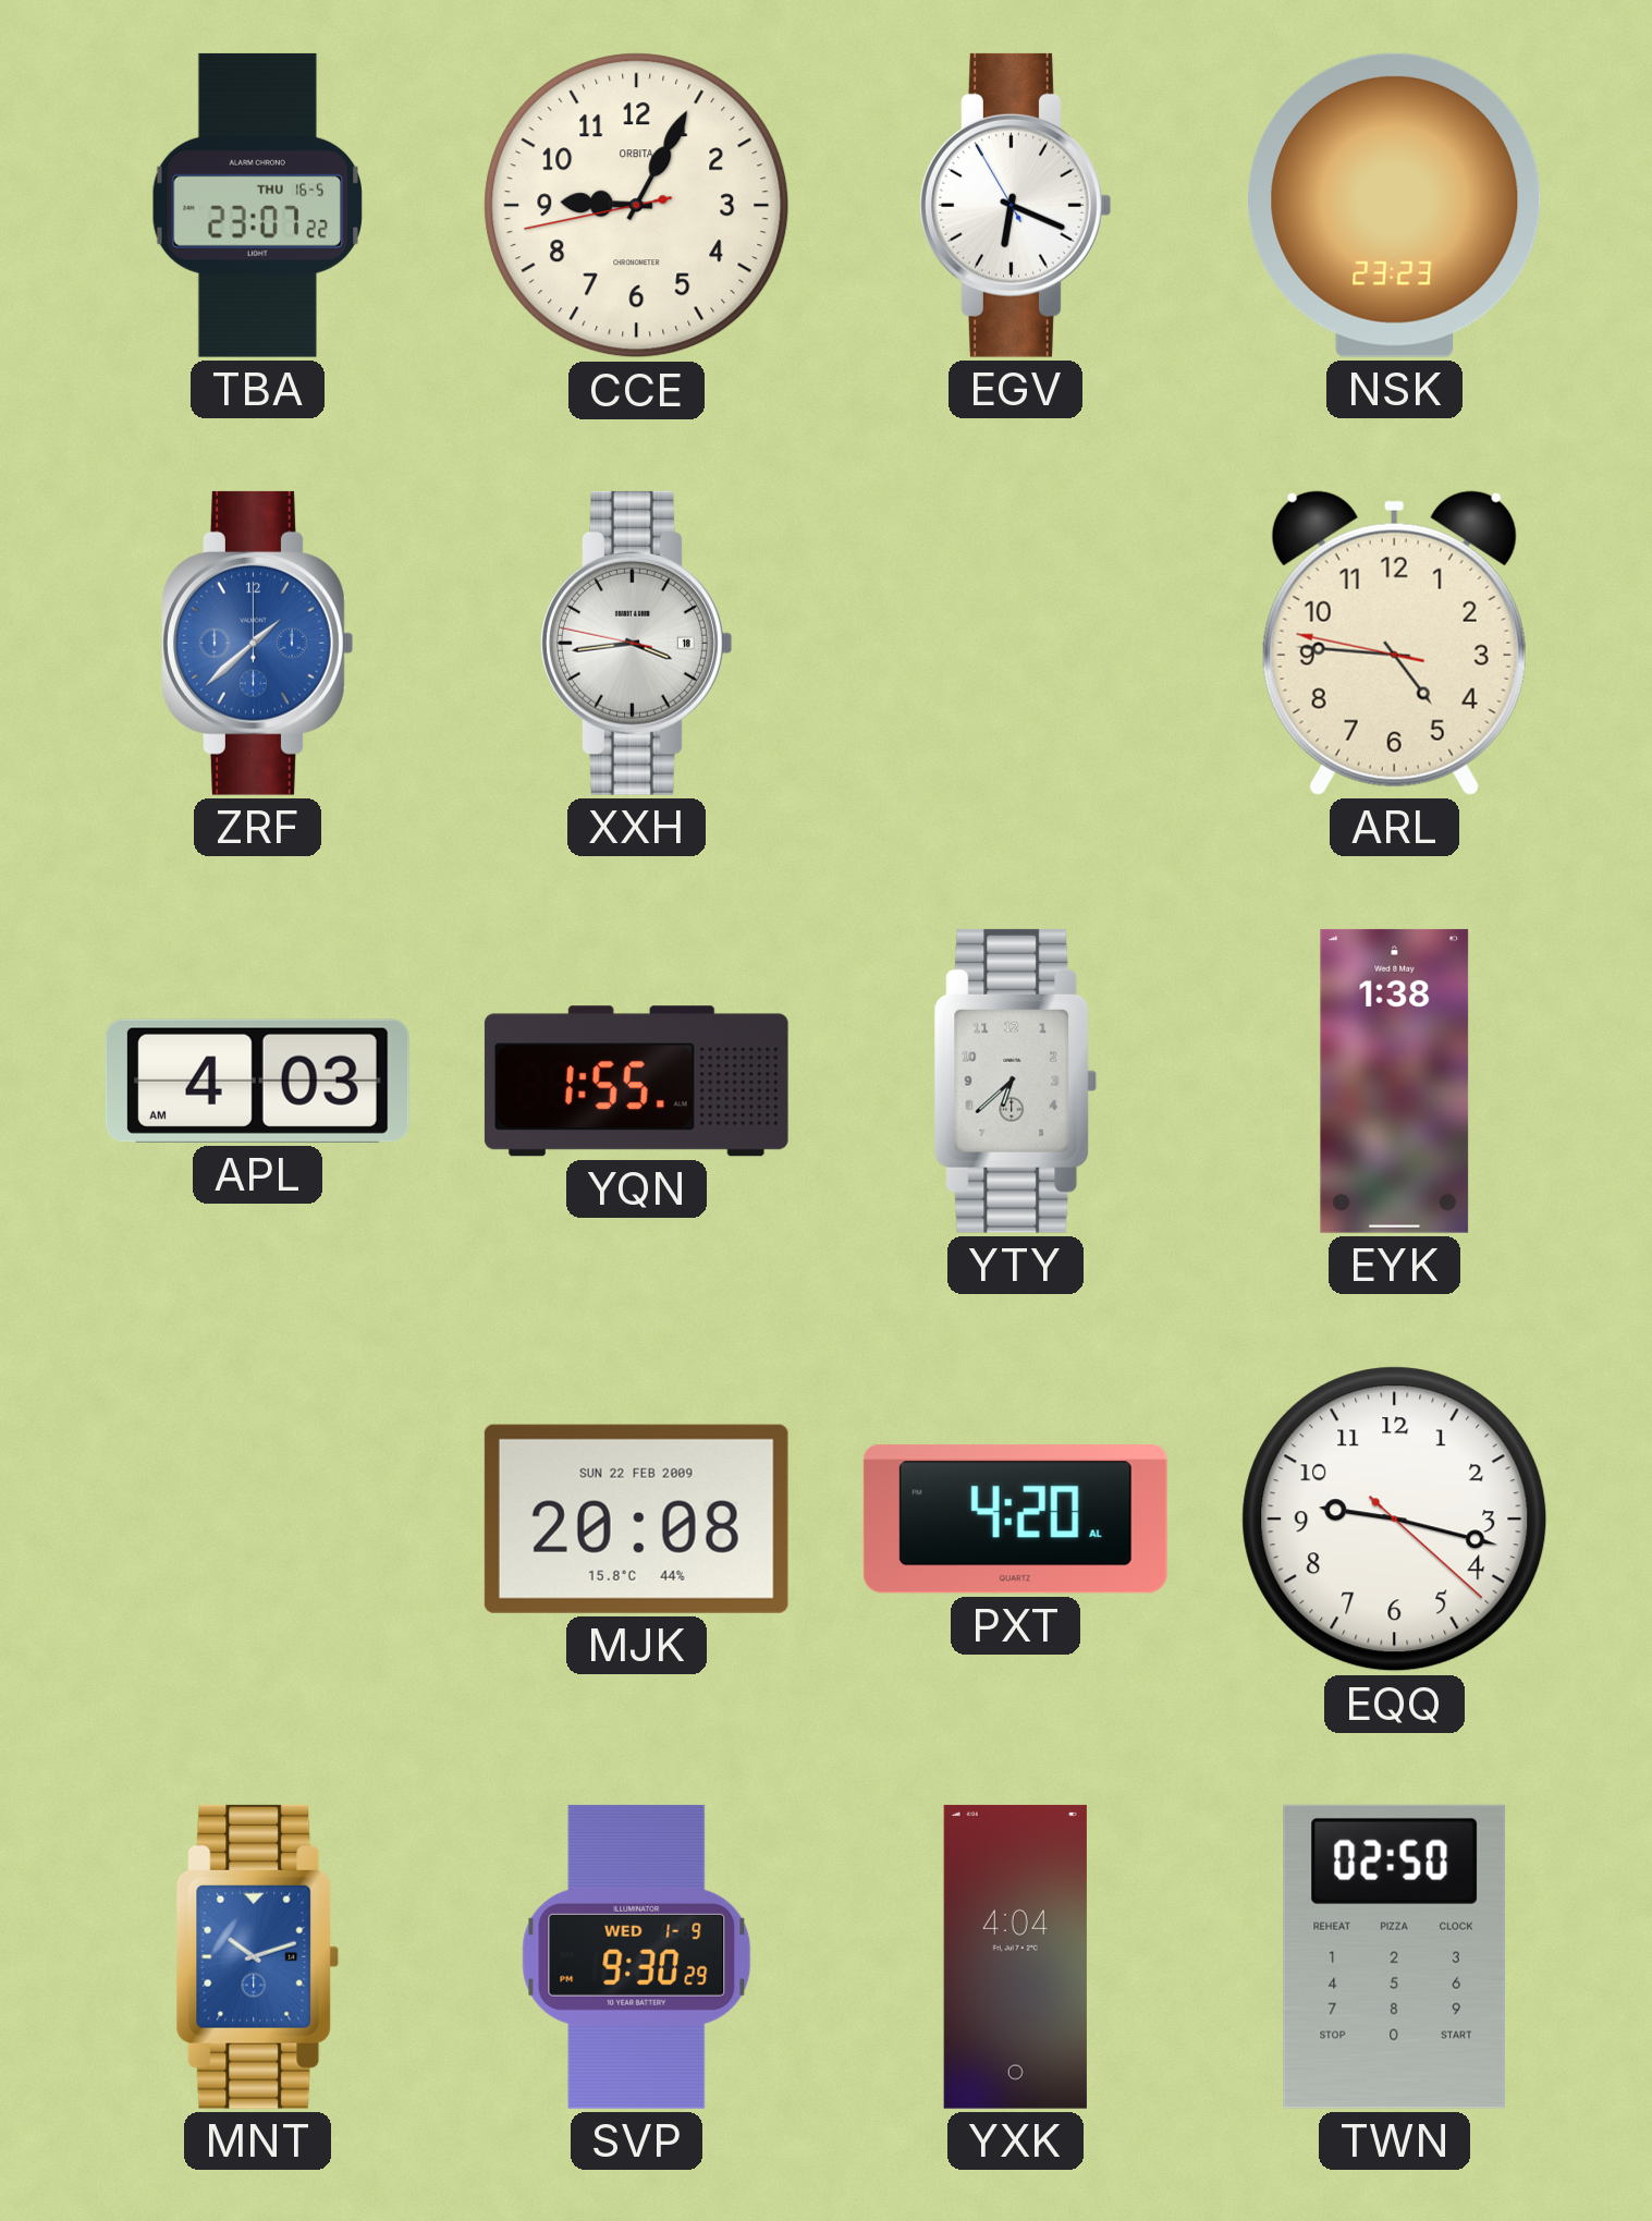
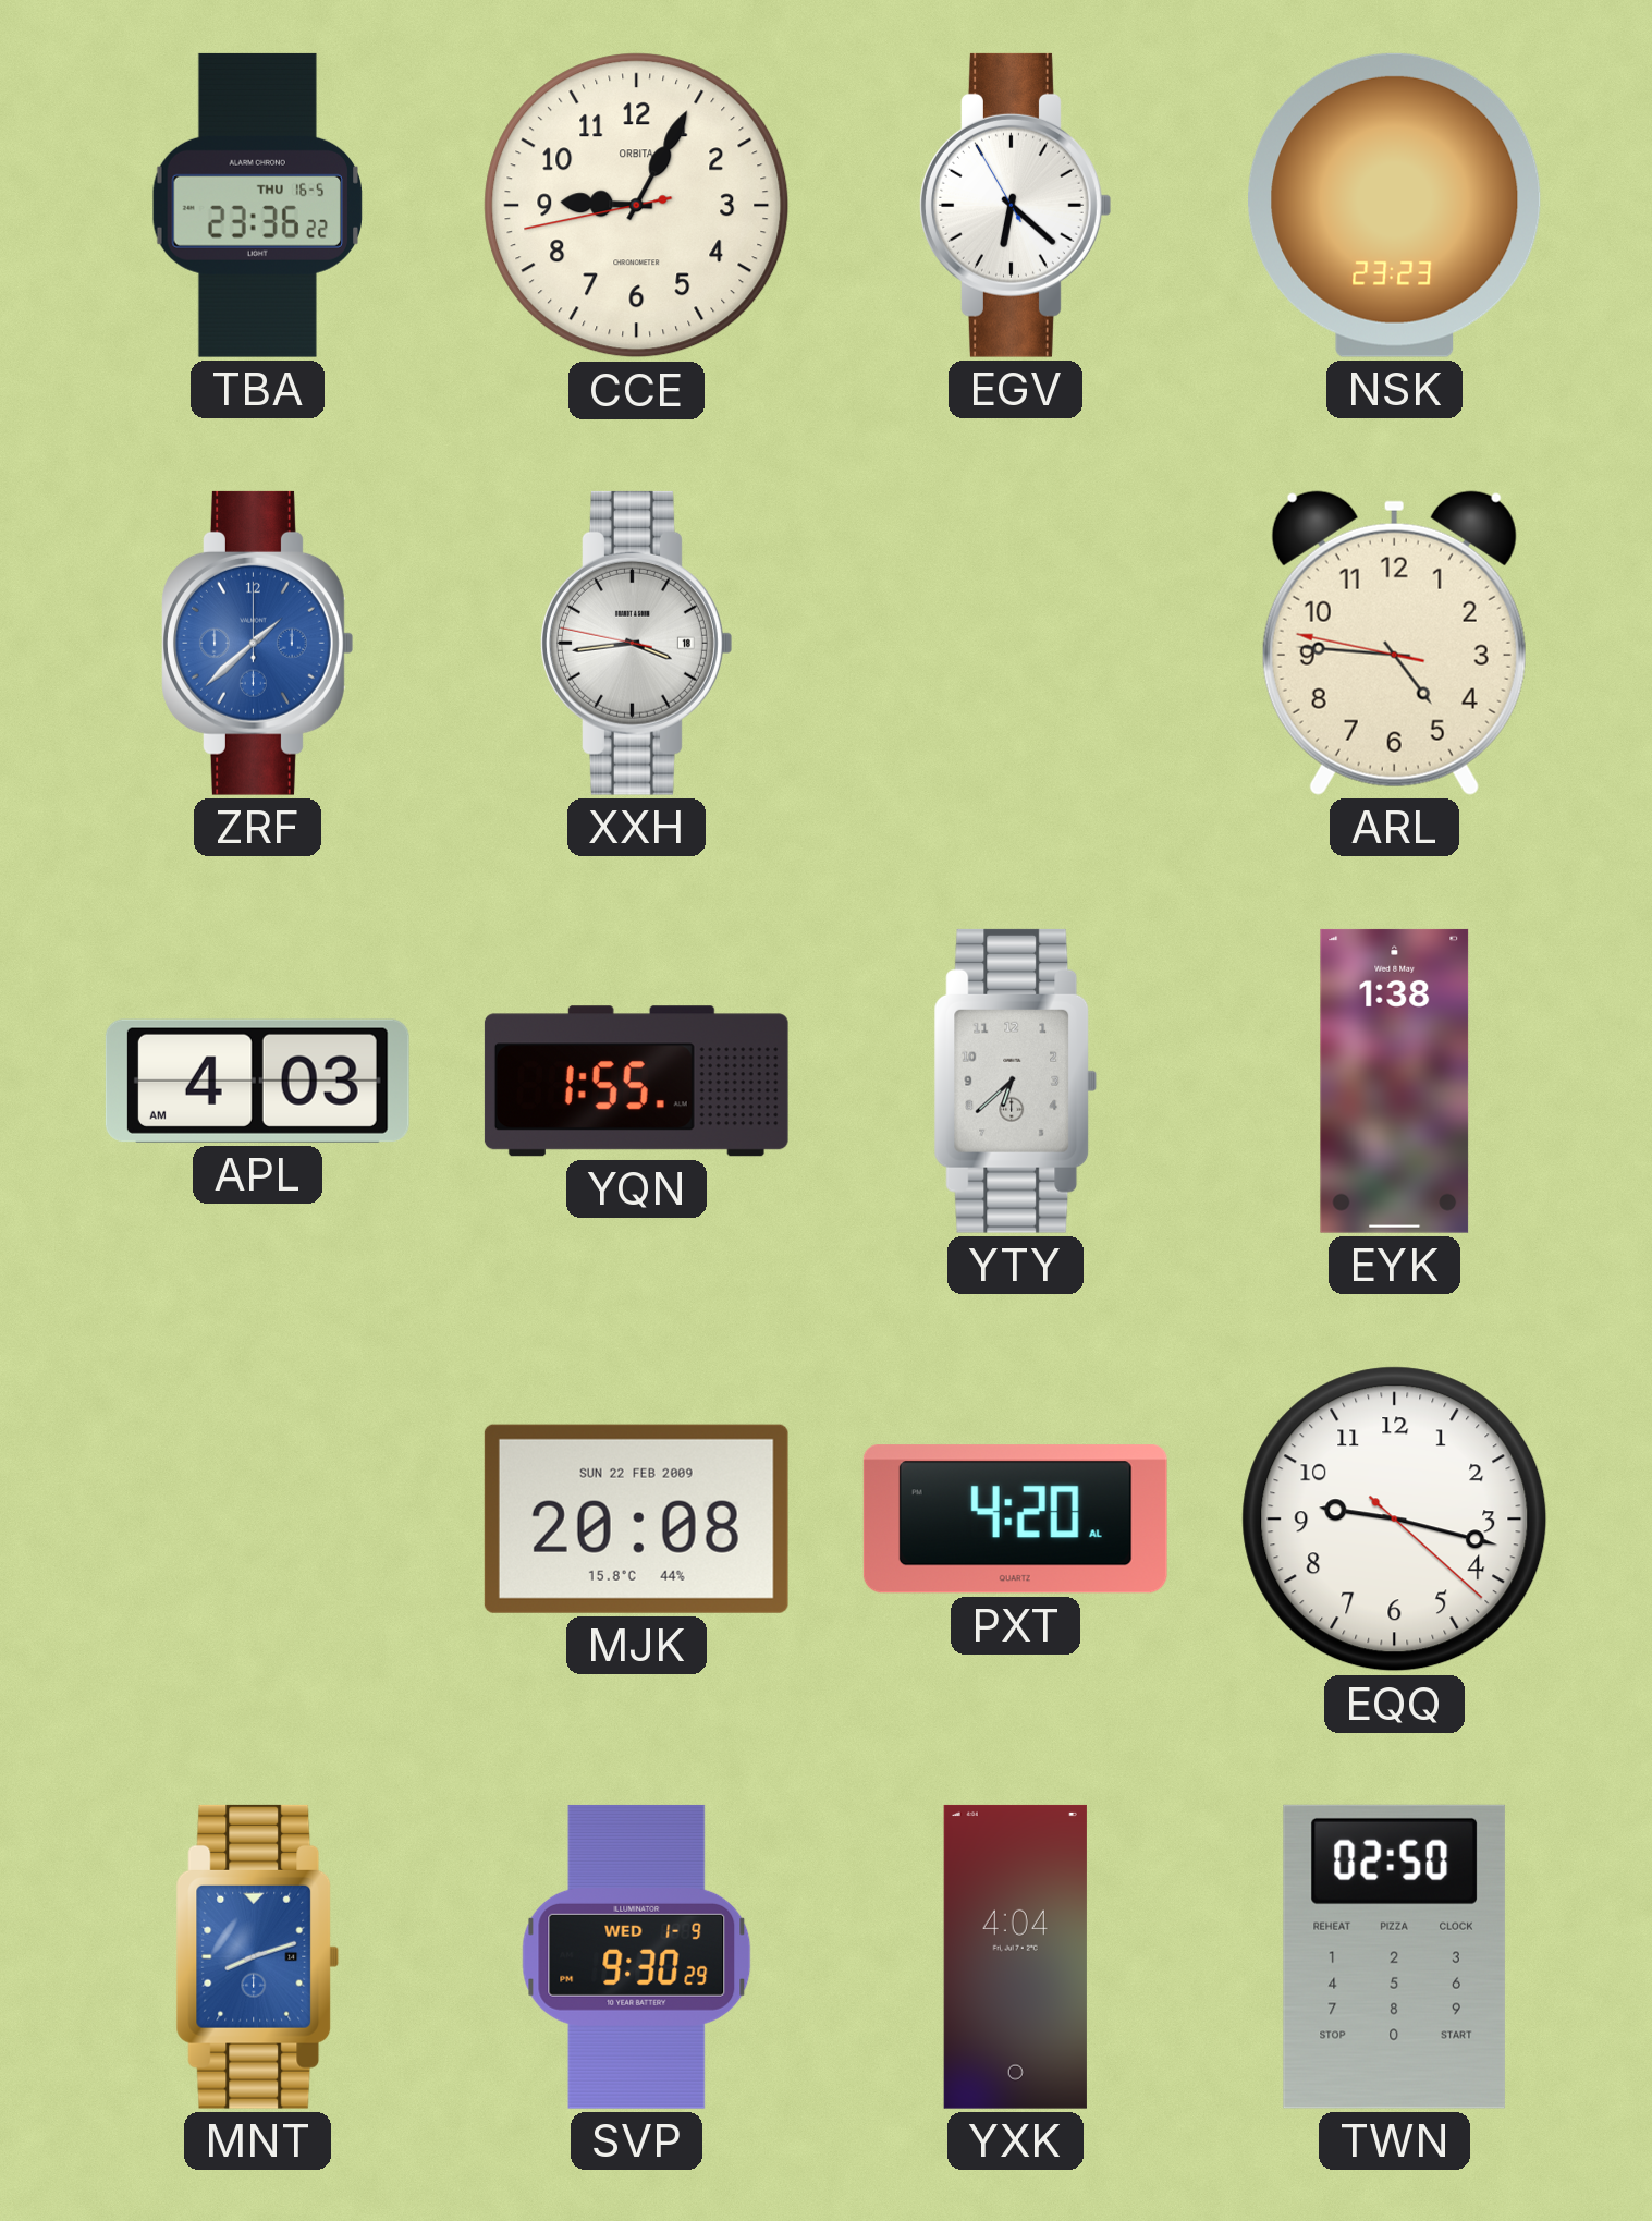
TBA: 23:07 -> 23:36 (257, 205)
EGV: 6:18 -> 6:21 (1016, 205)
MNT: 10:12 -> 8:12 (258, 1956)
